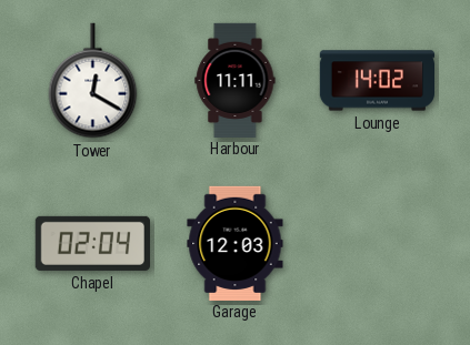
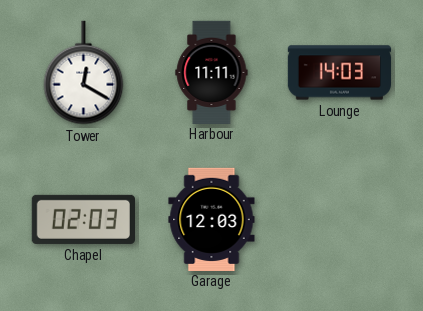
Lounge: 14:02 -> 14:03 (340, 73)
Chapel: 02:04 -> 02:03 (83, 219)
